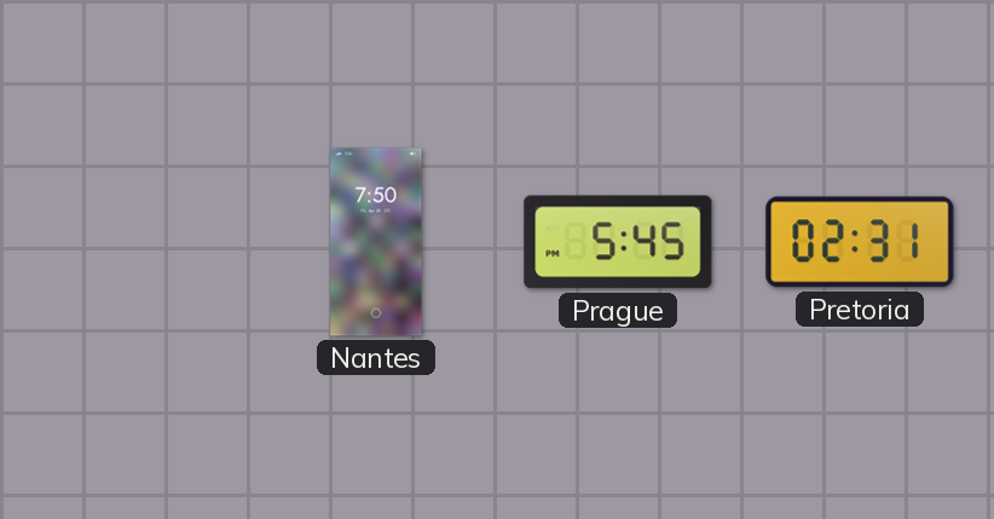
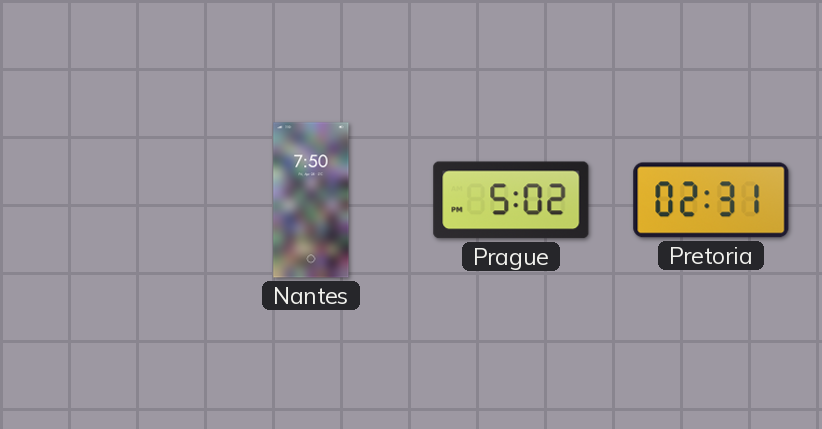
Prague: 5:45 -> 5:02 (511, 200)
